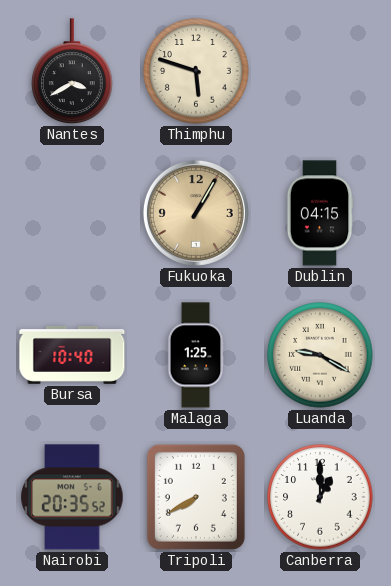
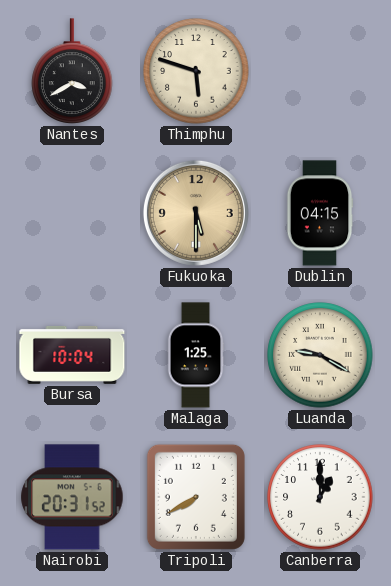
Fukuoka: 1:05 -> 5:30 (196, 213)
Bursa: 10:40 -> 10:04 (72, 355)
Nairobi: 20:35 -> 20:31 (72, 497)
